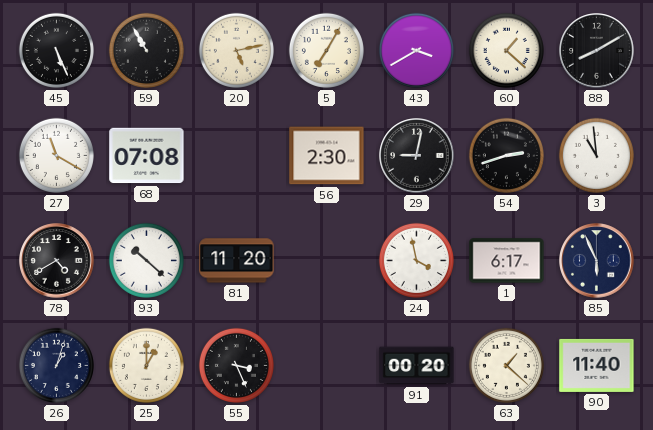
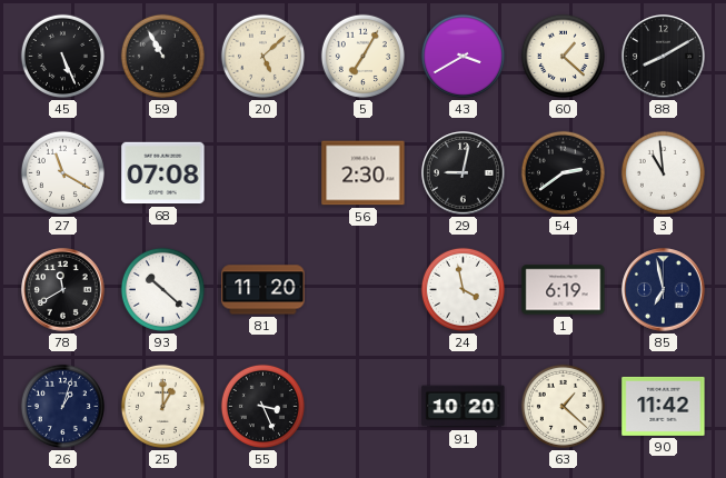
20: 5:13 -> 5:08 (262, 56)
54: 2:42 -> 2:39 (563, 172)
78: 4:40 -> 11:40 (63, 290)
1: 6:17 -> 6:19 (564, 290)
85: 5:56 -> 6:58 (664, 290)
91: 00:20 -> 10:20 (464, 407)
90: 11:40 -> 11:42 (664, 406)
